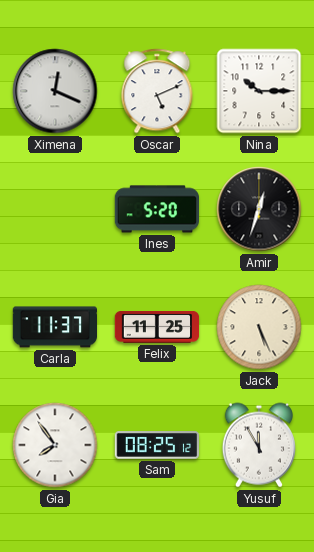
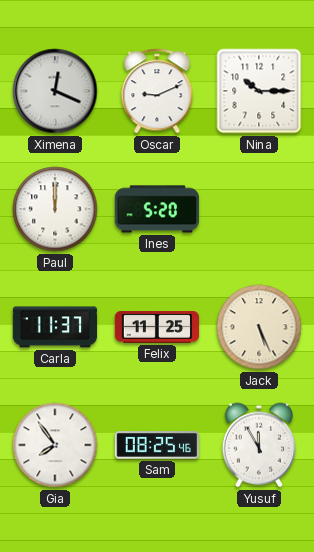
Oscar: 5:11 -> 9:11 (157, 91)
Paul: none -> 12:00 (55, 209)
Amir: 12:33 -> none (259, 209)
Sam: 08:25:12 -> 08:25:46 (157, 445)
